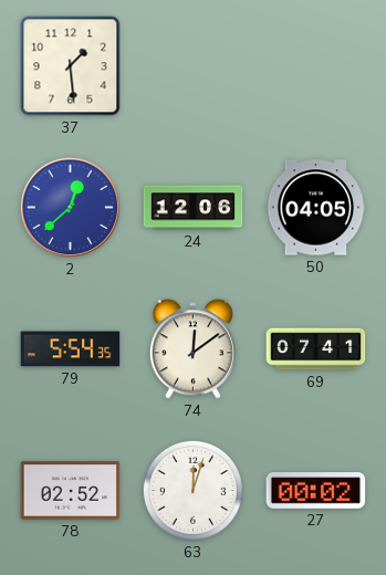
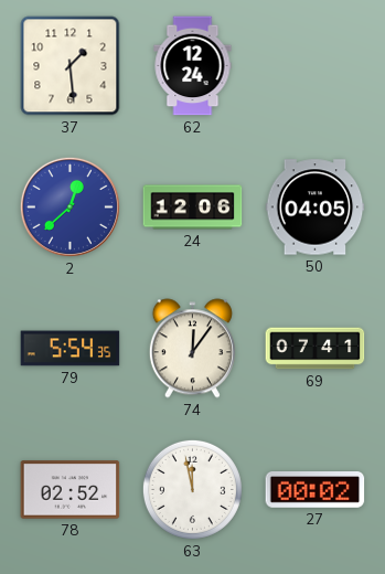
62: none -> 12:24 (193, 66)
74: 12:09 -> 12:06 (192, 349)
63: 12:03 -> 11:58 (192, 489)
